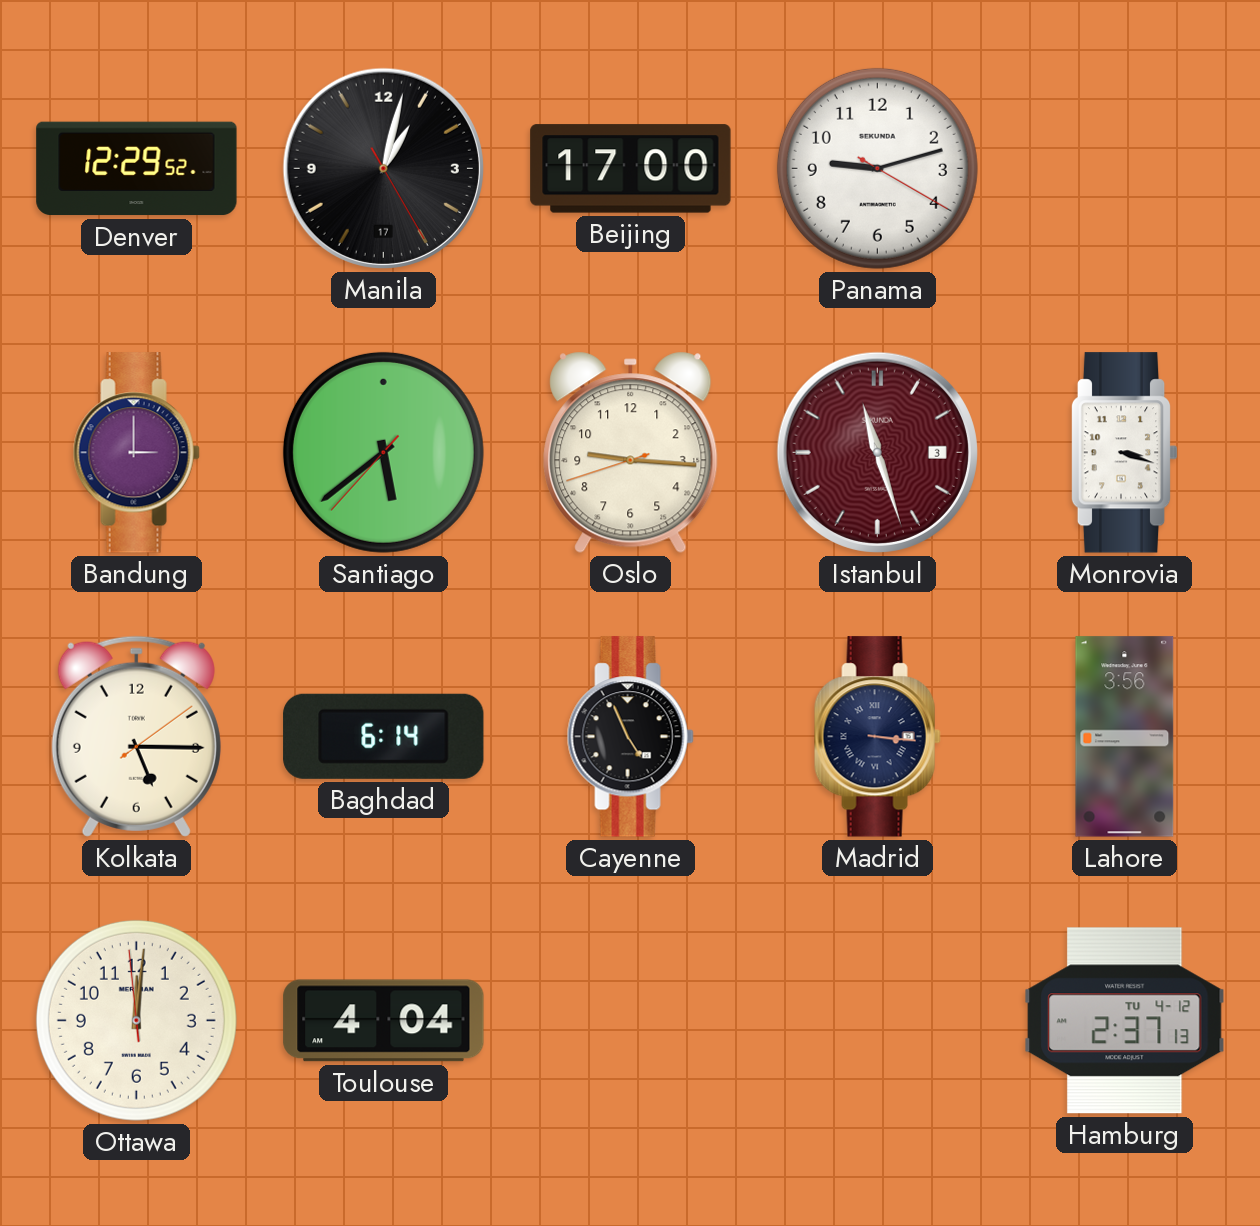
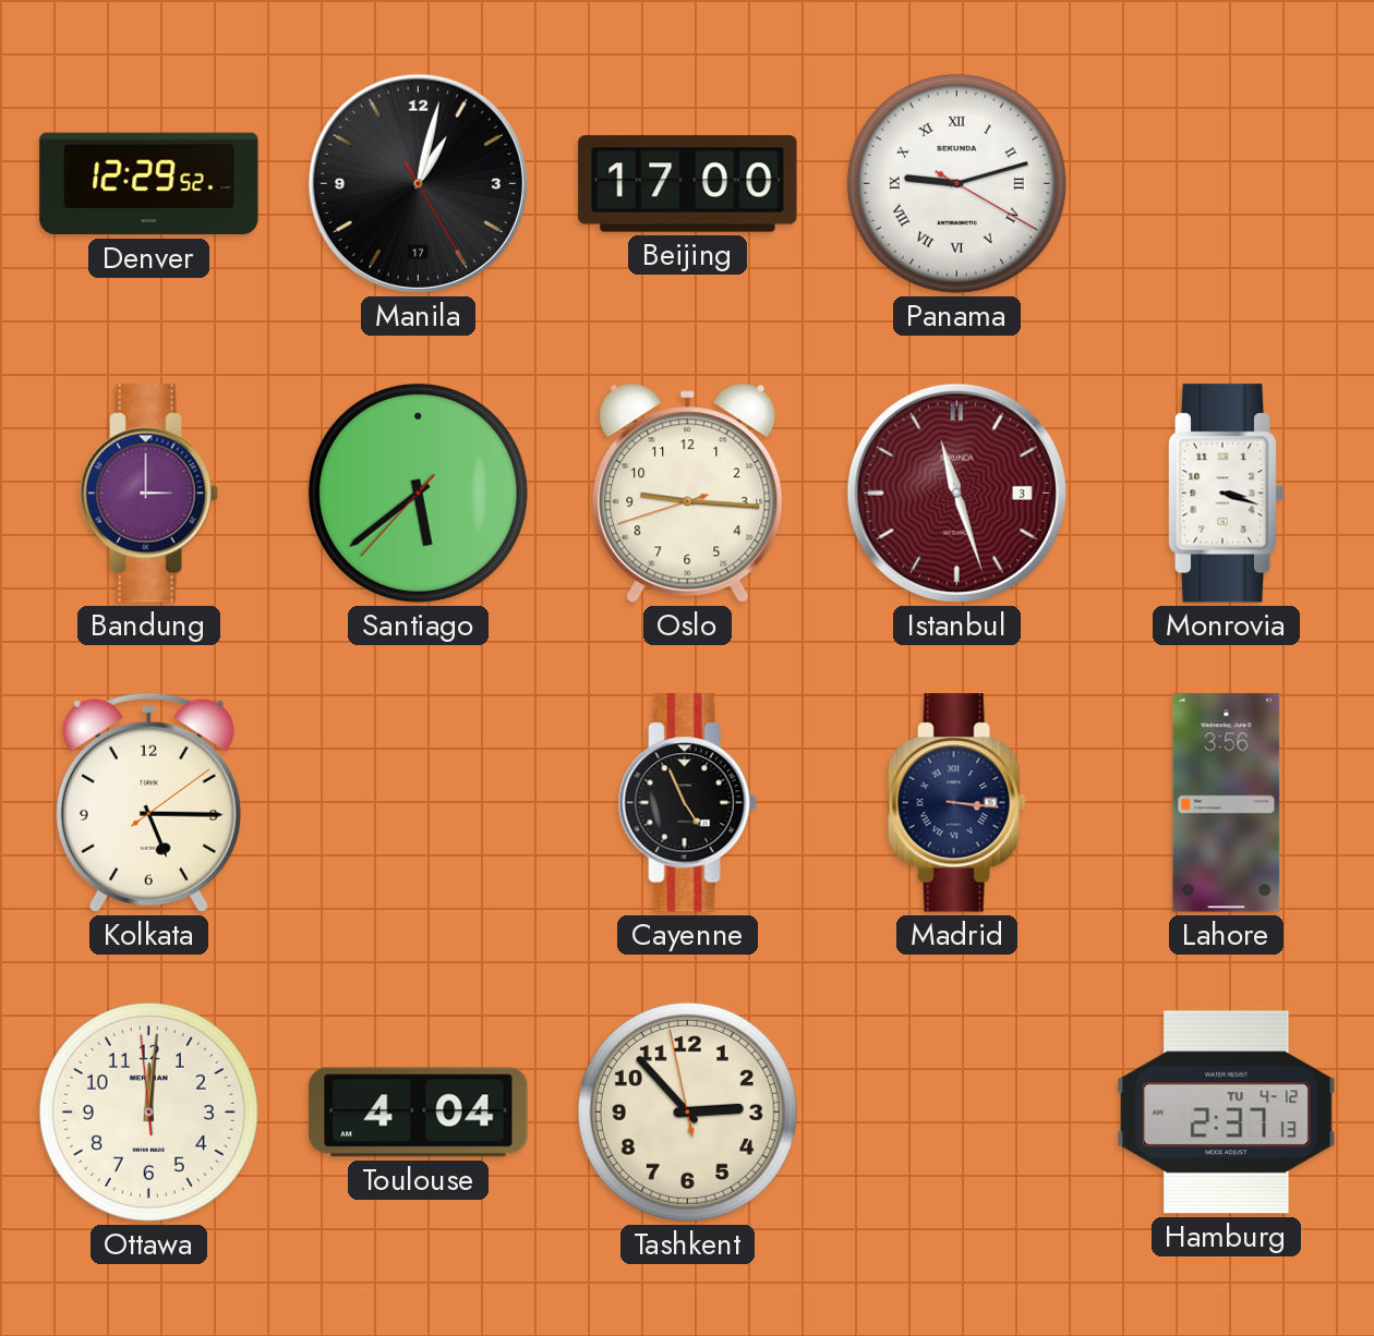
Panama numerals: Arabic -> Roman (956, 183)
Baghdad: 6:14 -> none (384, 736)
Tashkent: none -> 2:52 (687, 1112)
